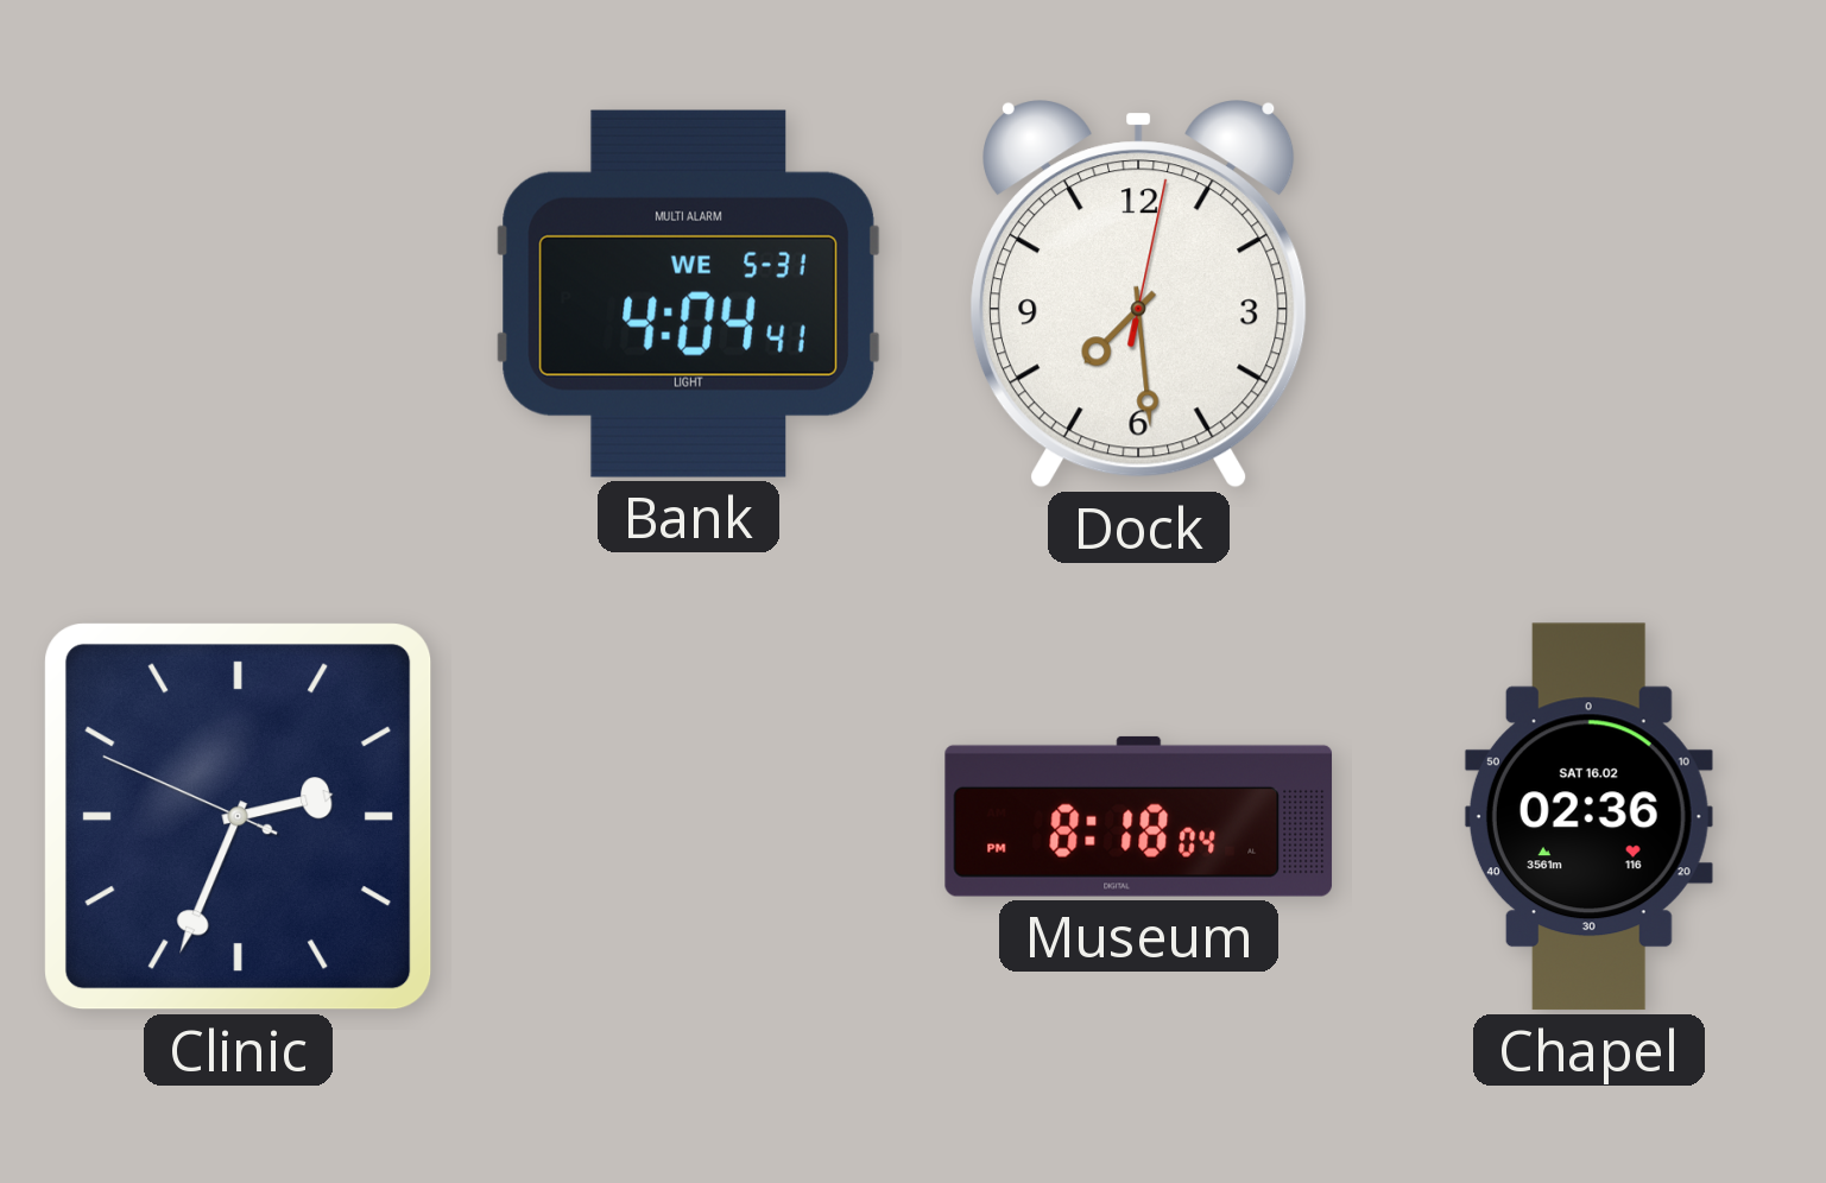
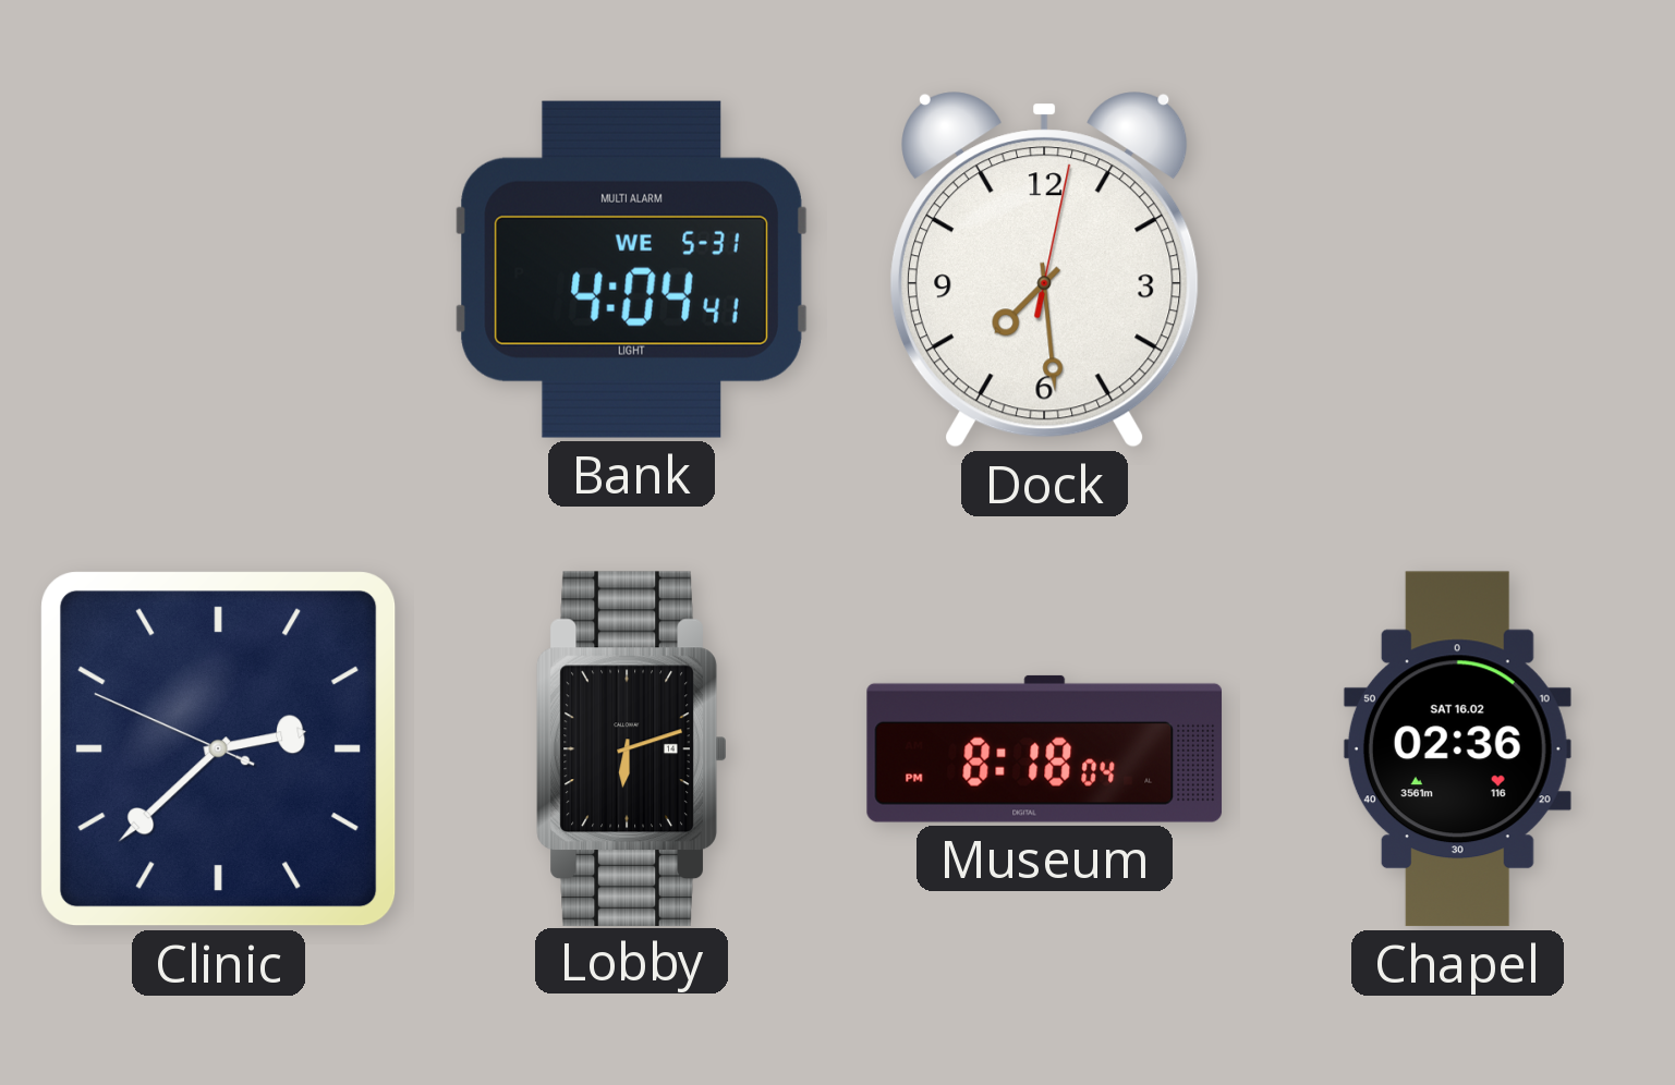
Clinic: 2:33 -> 2:37 (219, 749)
Lobby: none -> 6:12 (632, 748)
